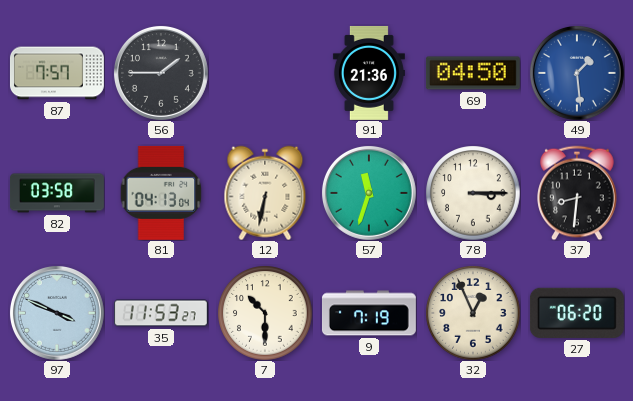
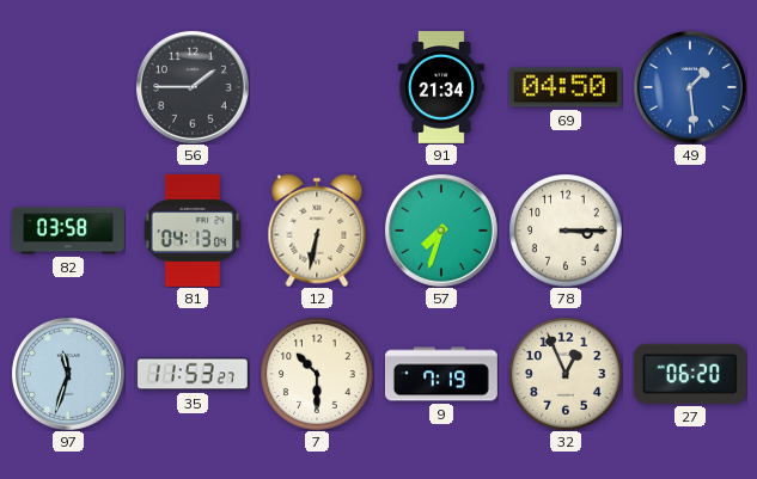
87: 7:57 -> none (57, 73)
91: 21:36 -> 21:34 (441, 87)
57: 11:33 -> 7:33 (441, 231)
37: 8:31 -> none (577, 193)
97: 3:49 -> 11:33 (68, 374)
